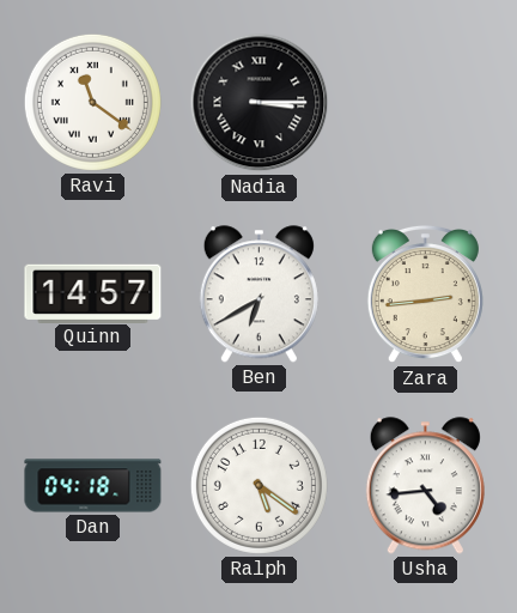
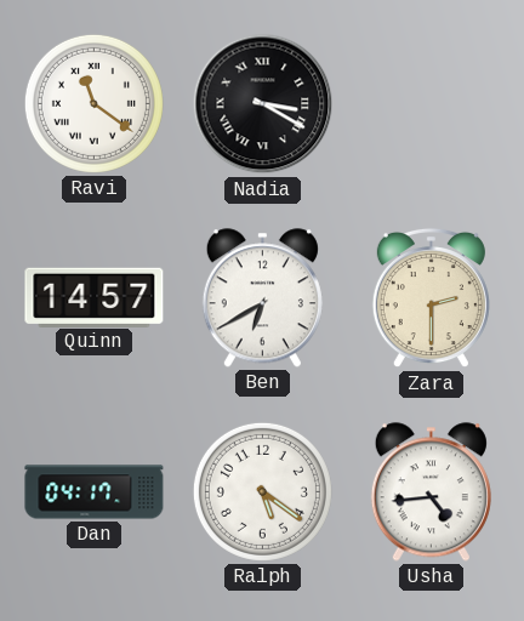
Nadia: 3:15 -> 3:20 (263, 104)
Zara: 2:44 -> 2:30 (431, 298)
Dan: 04:18 -> 04:17 (95, 492)
